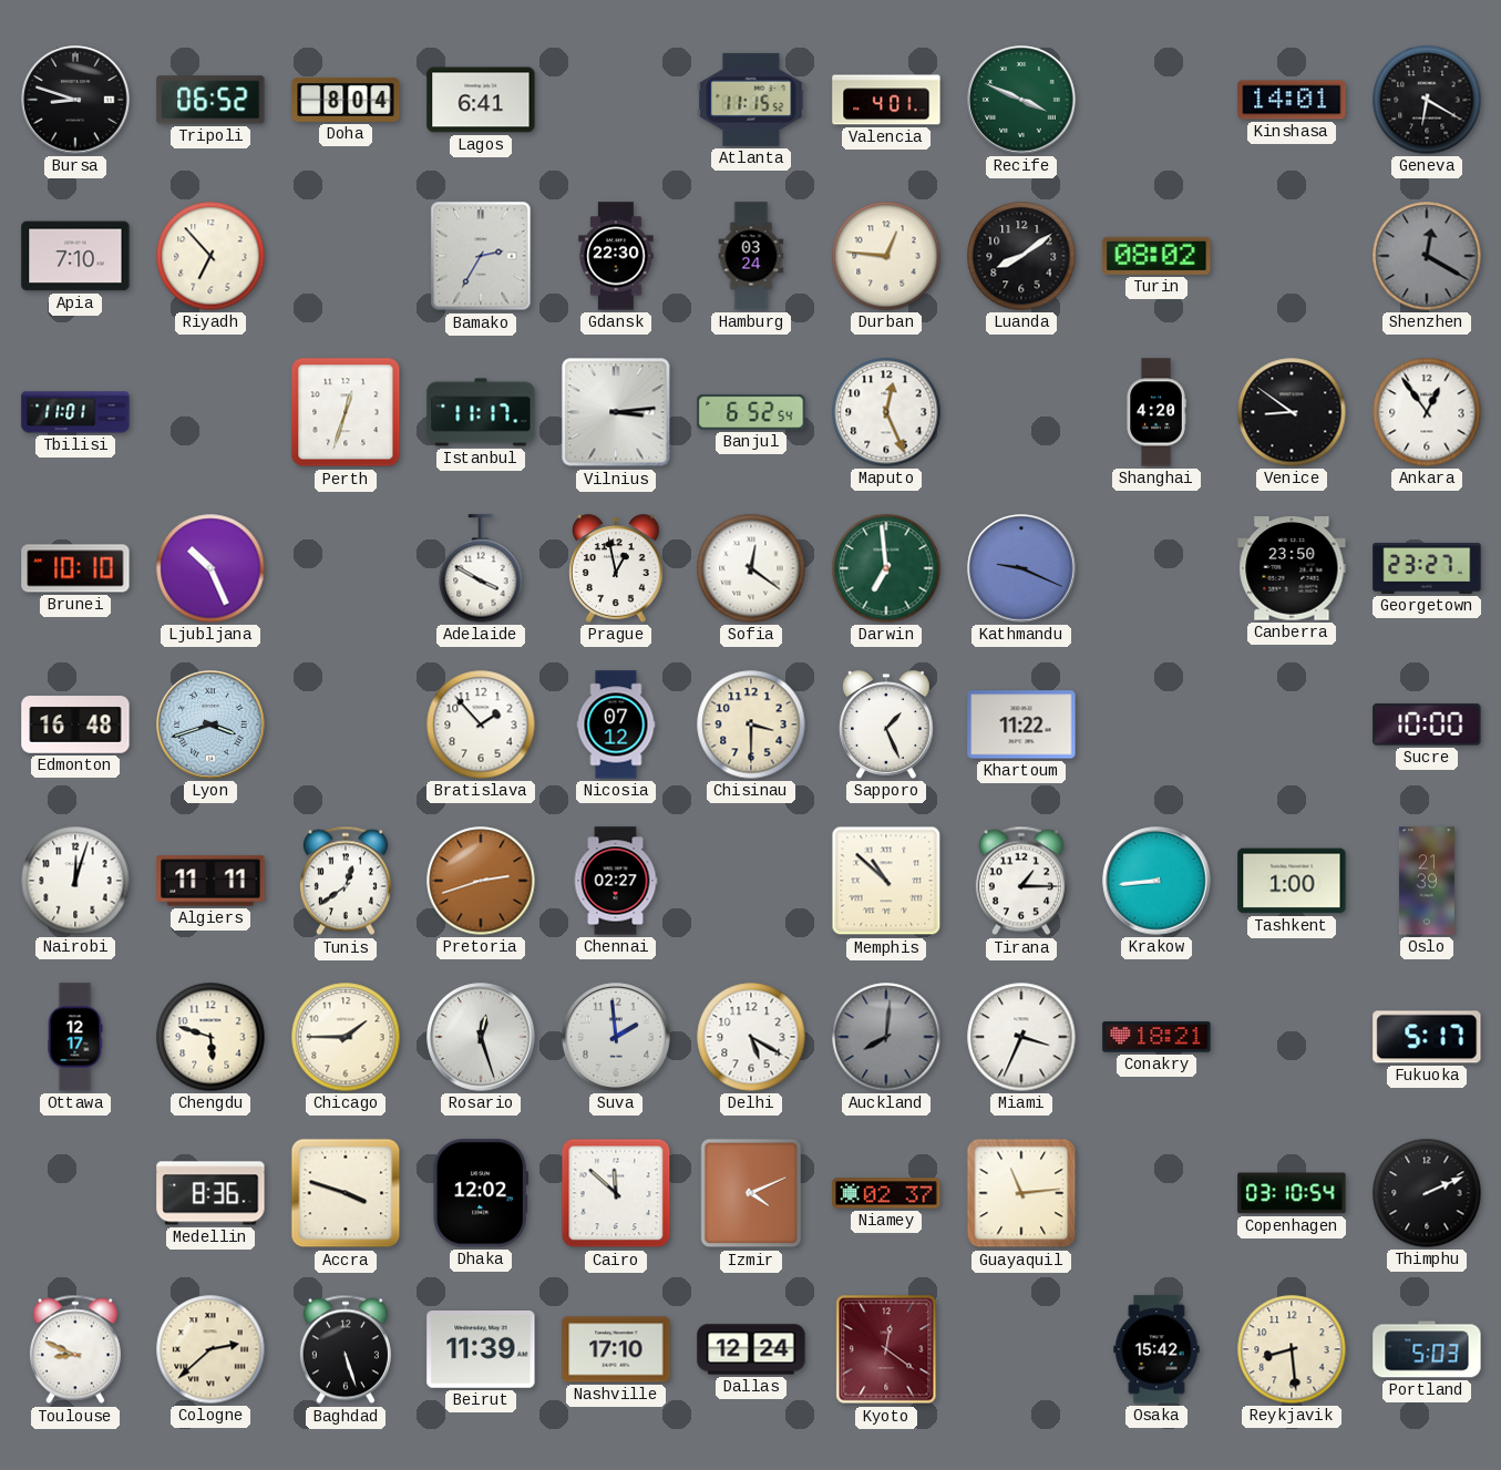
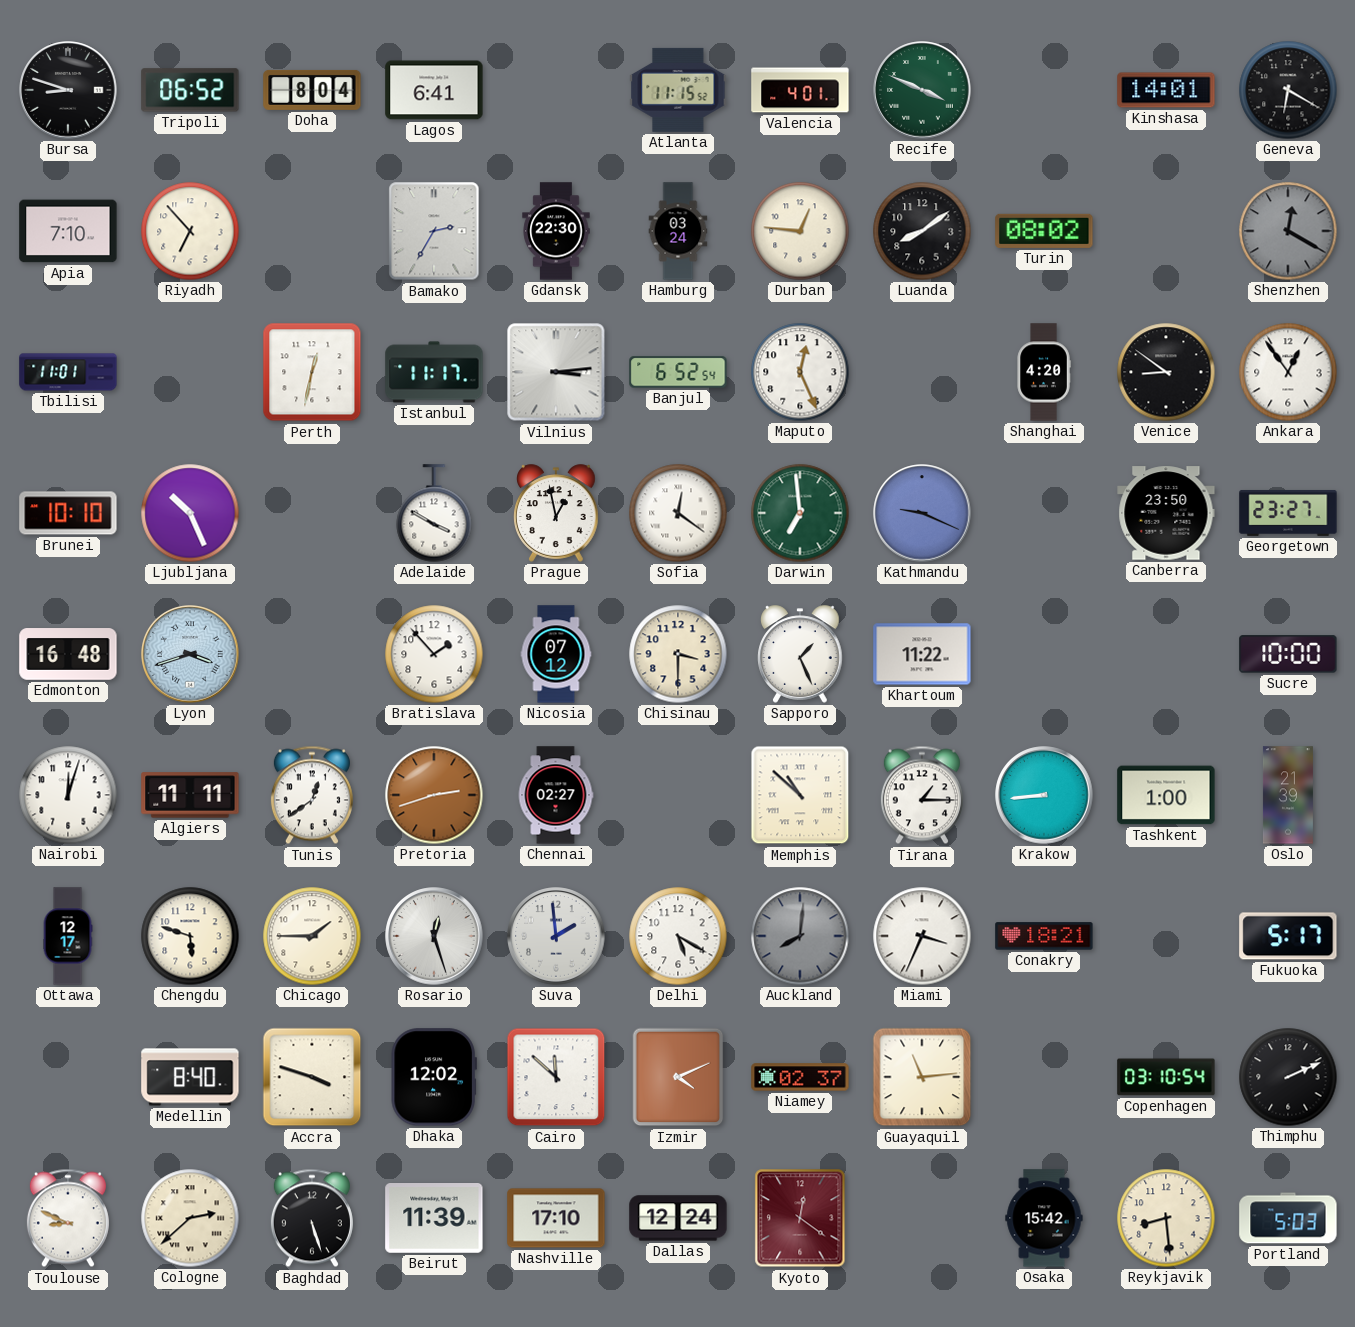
Perth: 12:33 -> 12:32 (312, 372)
Medellin: 8:36 -> 8:40 (190, 1077)
